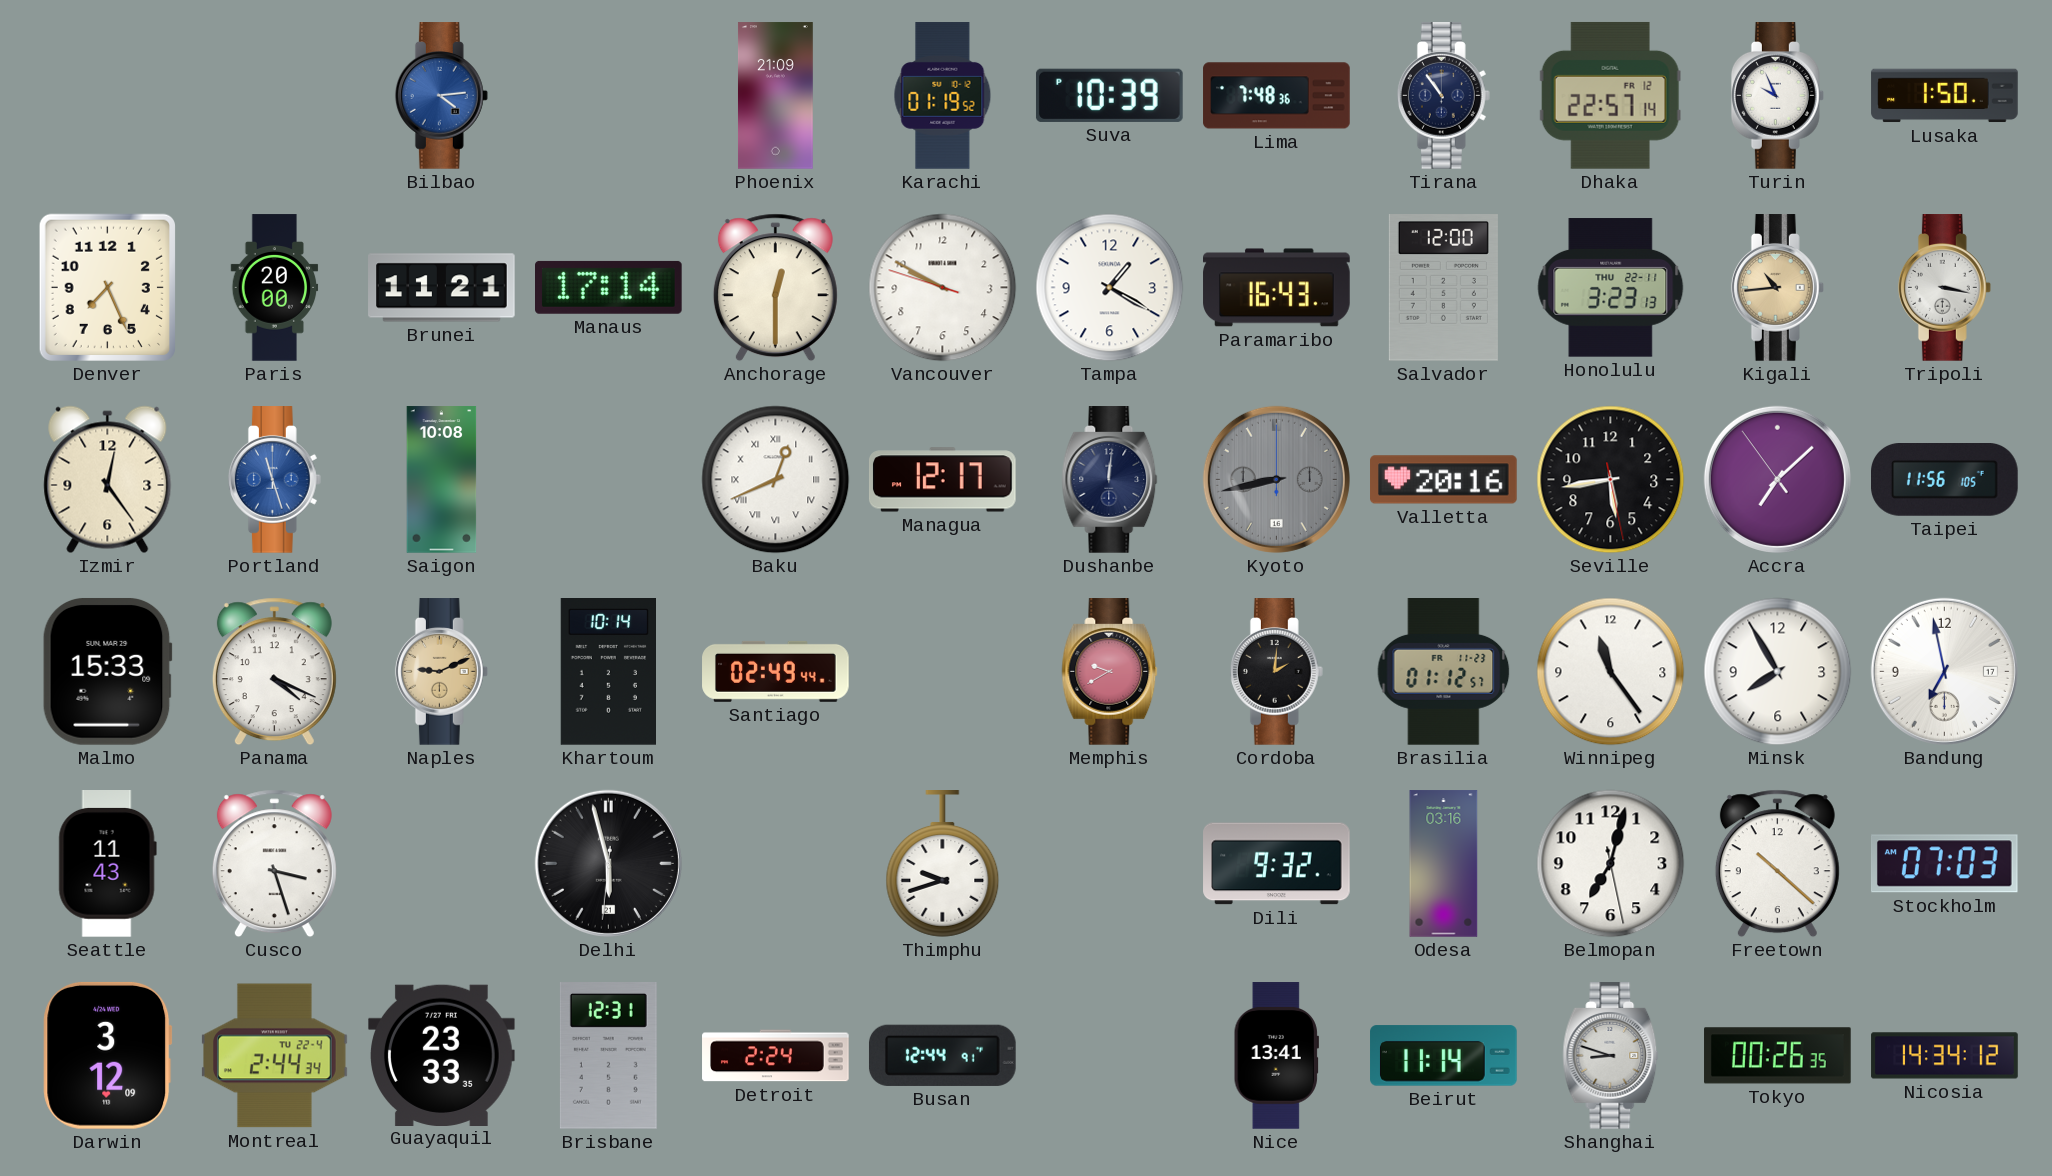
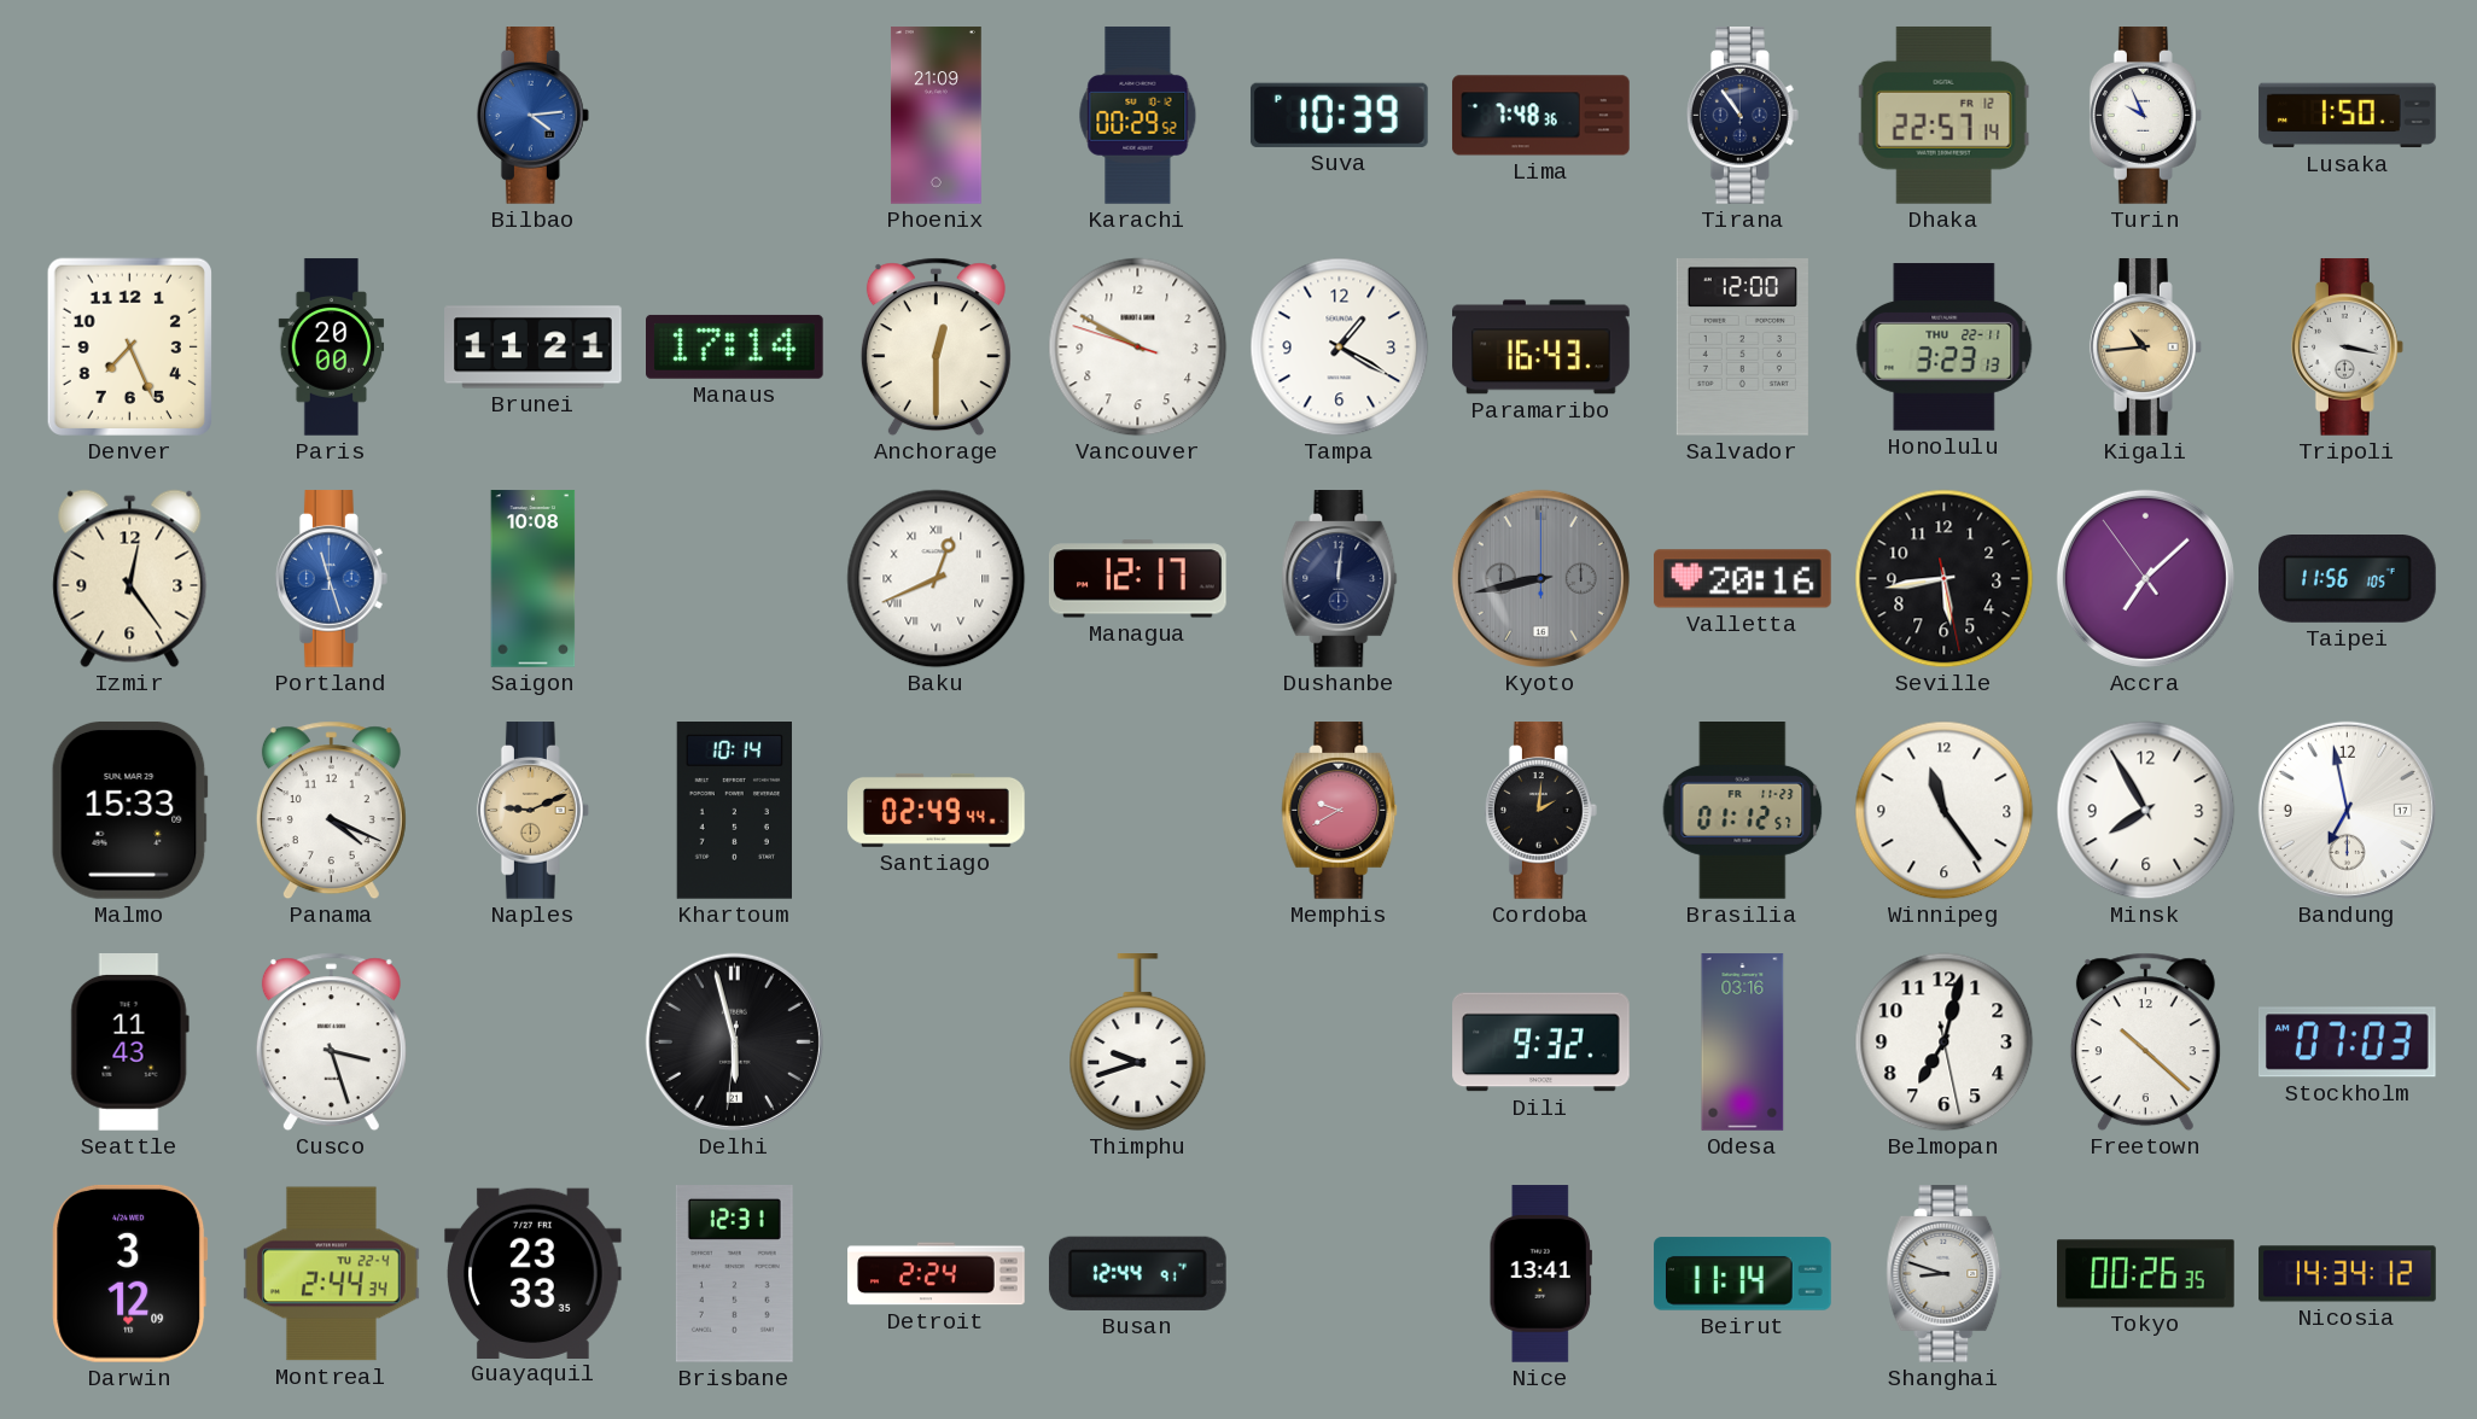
Karachi: 01:19 -> 00:29 (1138, 116)
